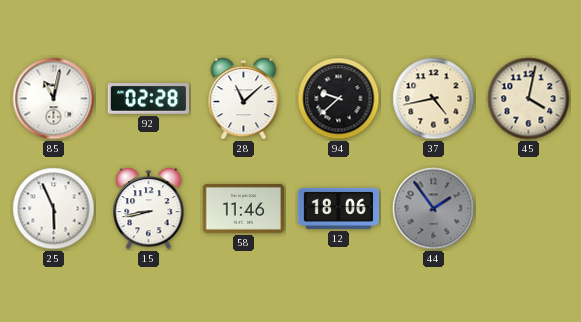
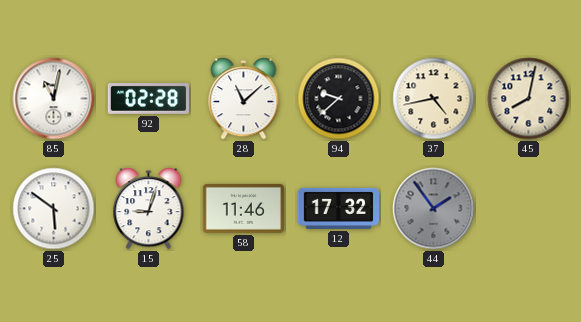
45: 4:02 -> 8:02 (529, 99)
25: 5:56 -> 5:51 (54, 209)
15: 8:43 -> 9:03 (149, 209)
12: 18:06 -> 17:32 (338, 208)
